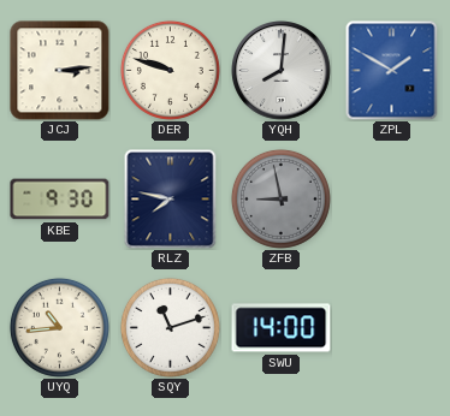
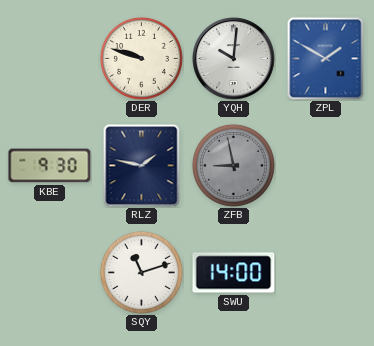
JCJ: 3:14 -> none (60, 71)
YQH: 8:01 -> 10:01 (234, 59)
RLZ: 7:47 -> 1:47 (142, 165)
UYQ: 10:44 -> none (59, 327)
